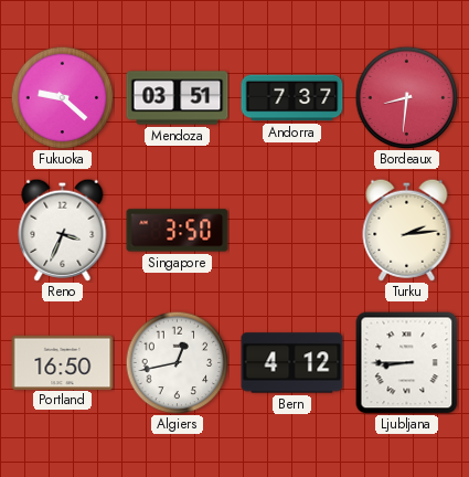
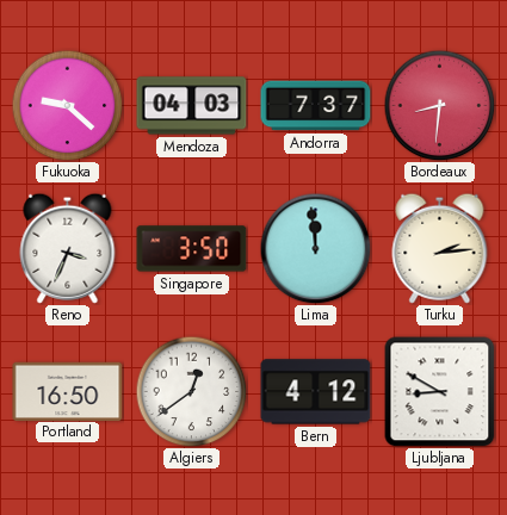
Mendoza: 03:51 -> 04:03 (192, 106)
Lima: none -> 11:59 (315, 248)
Algiers: 12:43 -> 12:39 (191, 391)
Ljubljana: 8:45 -> 8:50 (440, 392)
